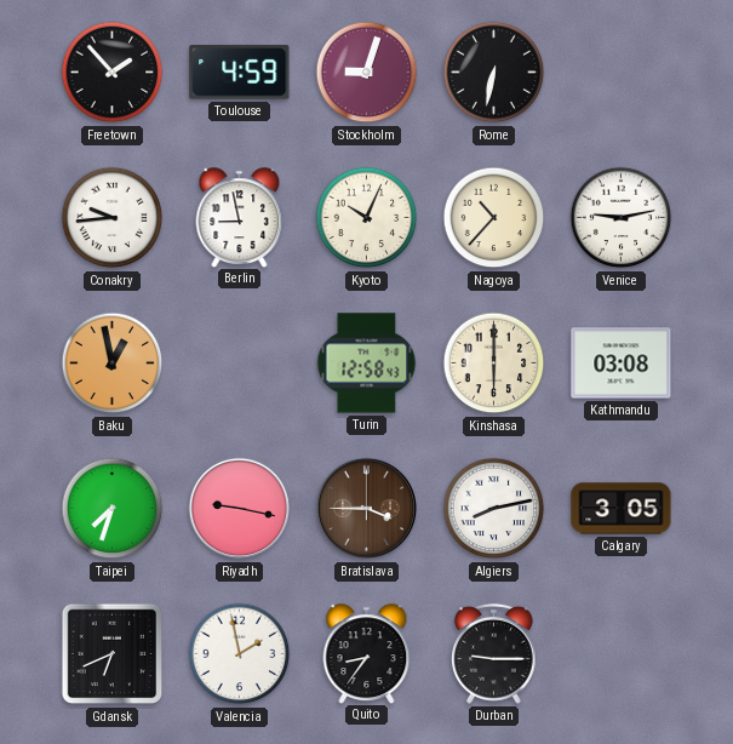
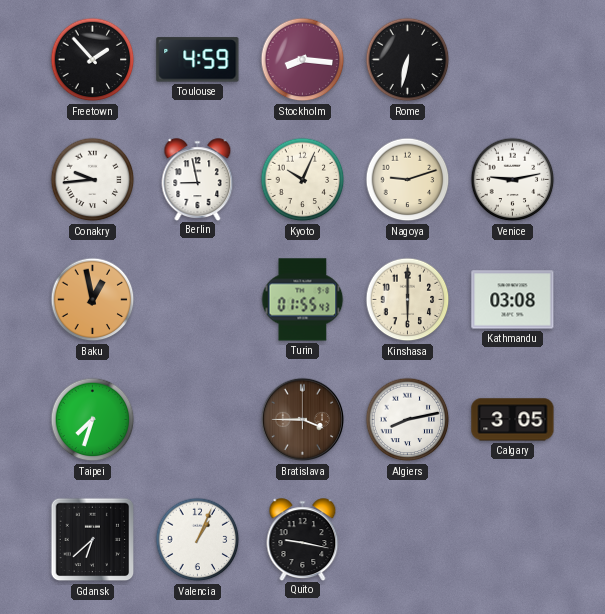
Stockholm: 9:03 -> 8:16 (303, 60)
Nagoya: 10:37 -> 9:12 (408, 180)
Turin: 12:58 -> 01:55 (303, 300)
Riyadh: 9:17 -> none (240, 509)
Gdansk: 6:41 -> 6:38 (93, 540)
Valencia: 1:58 -> 1:04 (198, 540)
Quito: 8:36 -> 9:17 (303, 539)
Durban: 9:15 -> none (493, 653)
